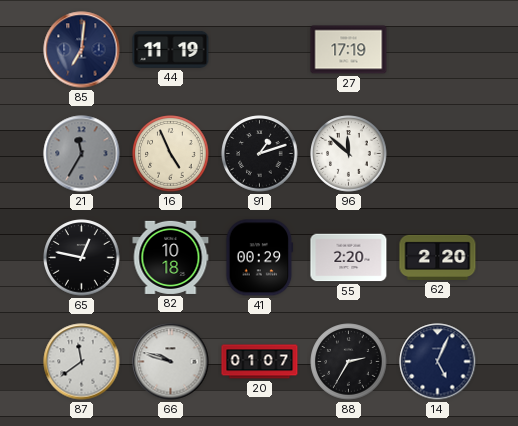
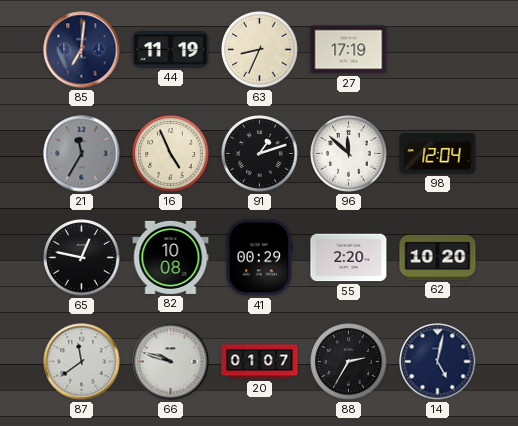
63: none -> 8:34 (260, 50)
98: none -> 12:04 (438, 154)
82: 10:18 -> 10:08 (171, 257)
62: 2:20 -> 10:20 (438, 257)
14: 5:04 -> 5:02 (438, 362)
